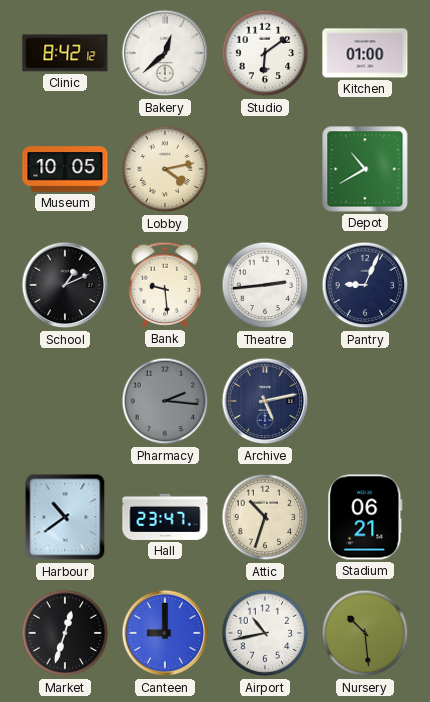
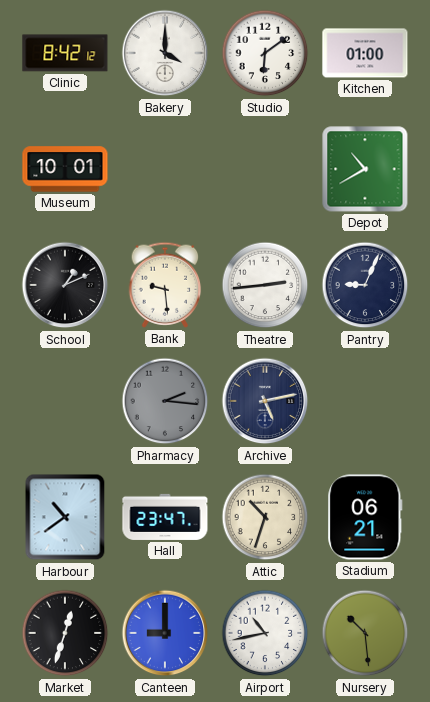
Bakery: 12:38 -> 4:00 (165, 53)
Museum: 10:05 -> 10:01 (65, 169)
Lobby: 4:13 -> none (165, 169)
